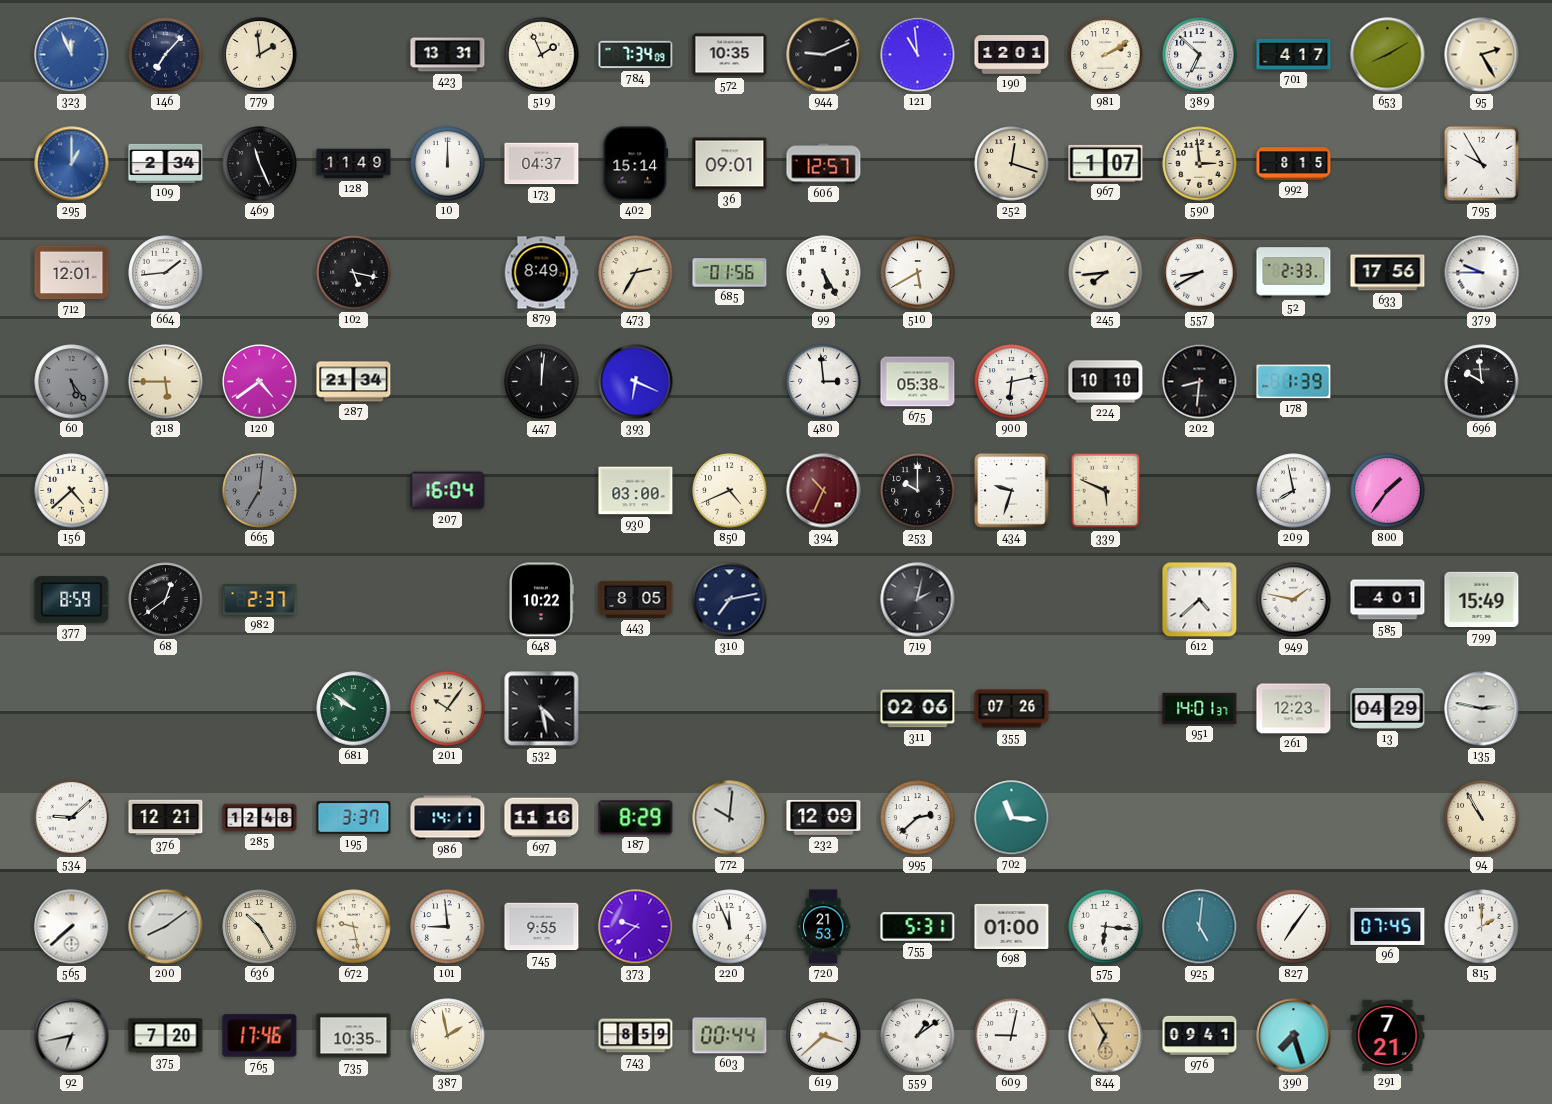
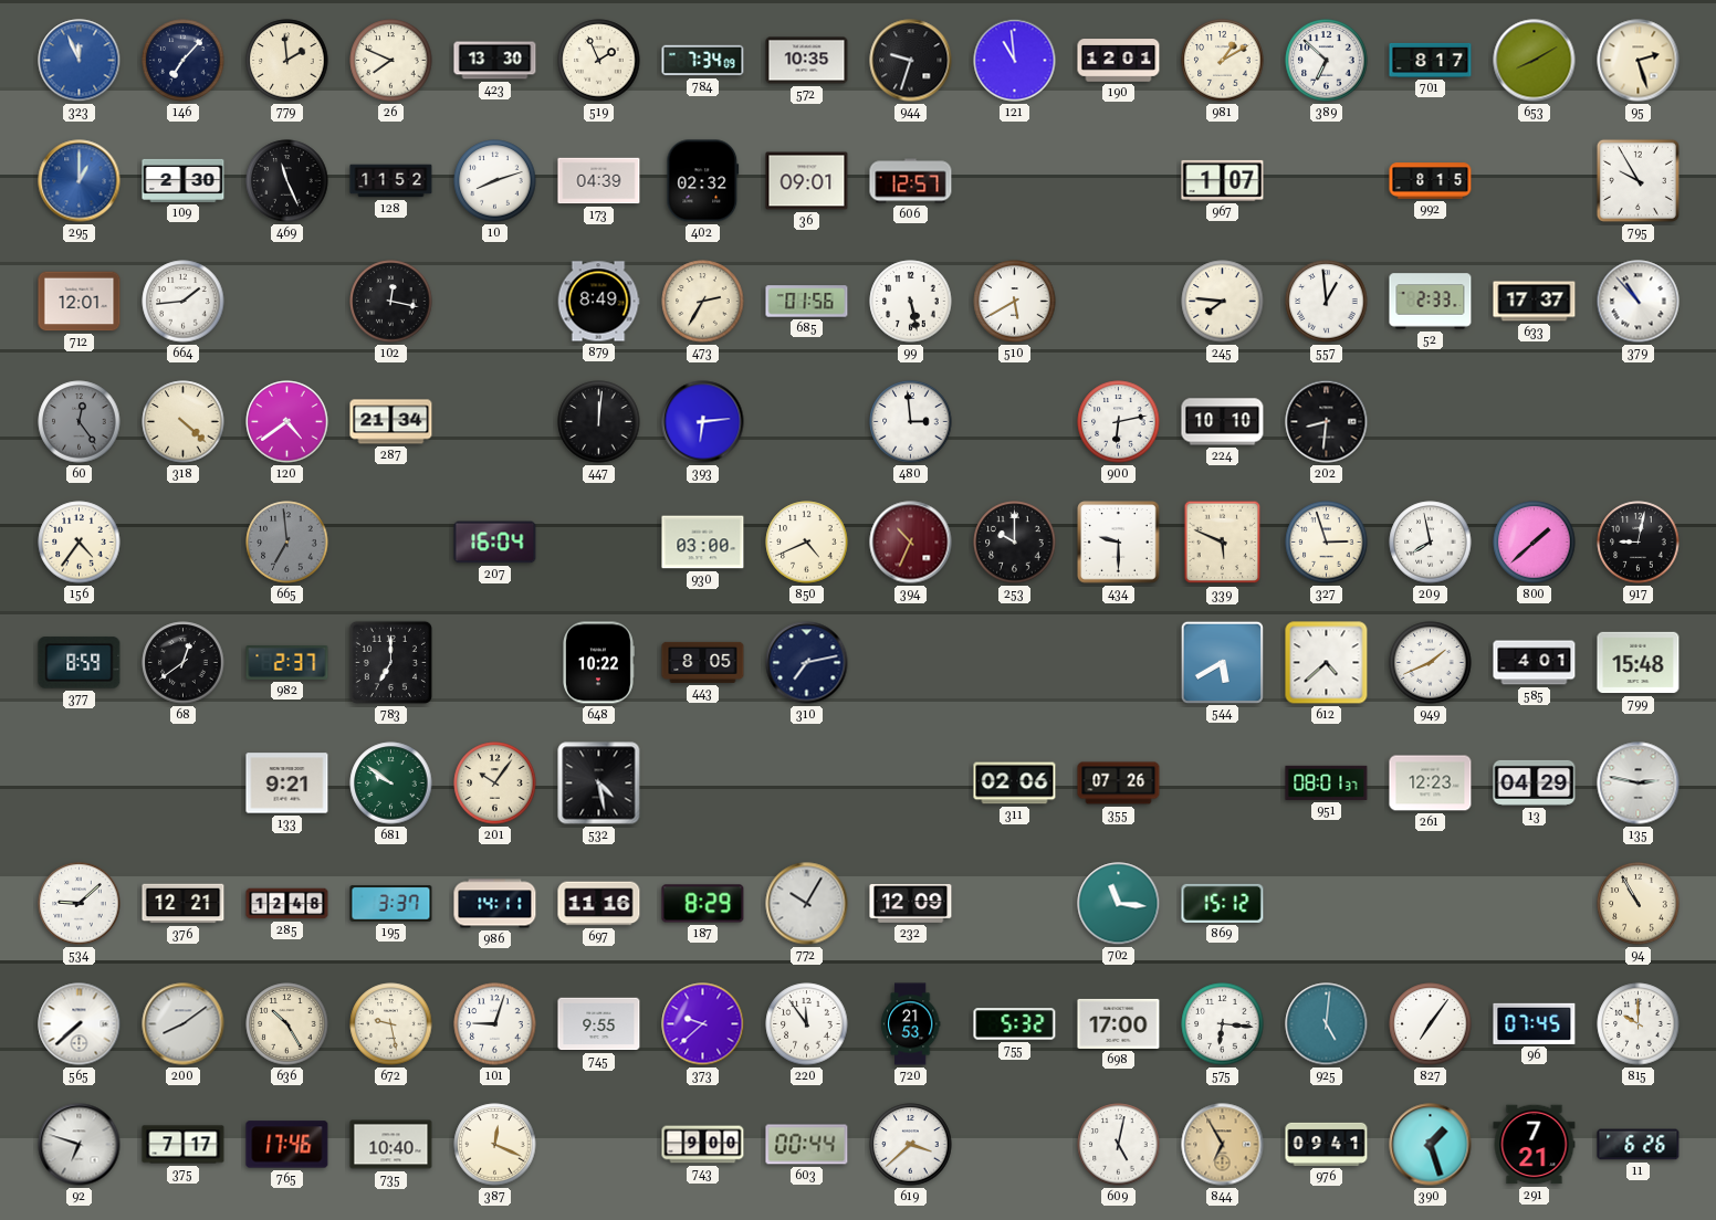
26: none -> 7:49 (391, 61)
423: 13:31 -> 13:30 (495, 61)
944: 9:11 -> 9:33 (911, 61)
981: 2:10 -> 1:10 (1223, 61)
701: 4:17 -> 8:17 (1431, 60)
95: 2:25 -> 2:27 (1639, 61)
109: 2:34 -> 2:30 (184, 180)
128: 11:49 -> 11:52 (391, 181)
10: 12:00 -> 8:12 (495, 181)
173: 04:37 -> 04:39 (599, 181)
402: 15:14 -> 02:32 (703, 181)
252: 12:18 -> none (1012, 164)
590: 2:59 -> none (1200, 164)
102: 5:17 -> 12:17 (391, 302)
99: 5:25 -> 5:28 (911, 302)
245: 7:44 -> 7:46 (1223, 302)
557: 8:40 -> 12:59 (1327, 302)
633: 17:56 -> 17:37 (1535, 302)
379: 9:45 -> 10:53 (1639, 302)
60: 5:24 -> 12:24 (80, 422)
318: 5:45 -> 4:22 (184, 422)
393: 6:19 -> 6:14 (703, 422)
675: 05:38 -> none (918, 382)
178: 1:39 -> none (1294, 382)
696: 9:59 -> none (1482, 382)
156: 4:38 -> 4:36 (80, 543)
665: 7:01 -> 6:59 (287, 543)
434: 9:33 -> 9:30 (1119, 543)
327: none -> 2:57 (1327, 543)
800: 1:36 -> 1:38 (1535, 543)
917: none -> 9:02 (1639, 543)
783: none -> 7:00 (390, 662)
719: 2:02 -> none (918, 600)
544: none -> 5:40 (1222, 662)
949: 1:47 -> 1:41 (1431, 663)
799: 15:49 -> 15:48 (1639, 663)
133: none -> 9:21 (287, 783)
951: 14:01 -> 08:01 (1327, 782)
772: 10:01 -> 10:05 (807, 904)
995: 2:38 -> none (918, 818)
869: none -> 15:12 (1223, 903)
101: 8:59 -> 9:03 (495, 1024)
220: 11:56 -> 11:54 (807, 1024)
755: 5:31 -> 5:32 (1015, 1024)
698: 01:00 -> 17:00 (1119, 1023)
815: 2:00 -> 10:00 (1639, 1024)
92: 6:43 -> 6:48 (80, 1145)
375: 7:20 -> 7:17 (184, 1145)
735: 10:35 -> 10:40 (391, 1145)
387: 1:58 -> 12:19 (495, 1145)
743: 8:59 -> 9:00 (703, 1145)
559: 1:09 -> none (918, 1036)
609: 9:02 -> 5:02 (1119, 1145)
390: 7:27 -> 1:27 (1431, 1145)
11: none -> 6:26 (1639, 1145)
